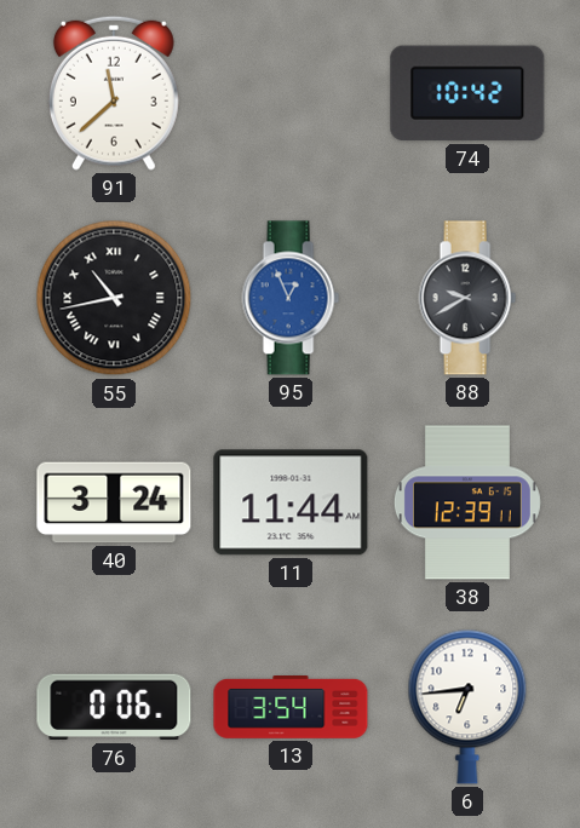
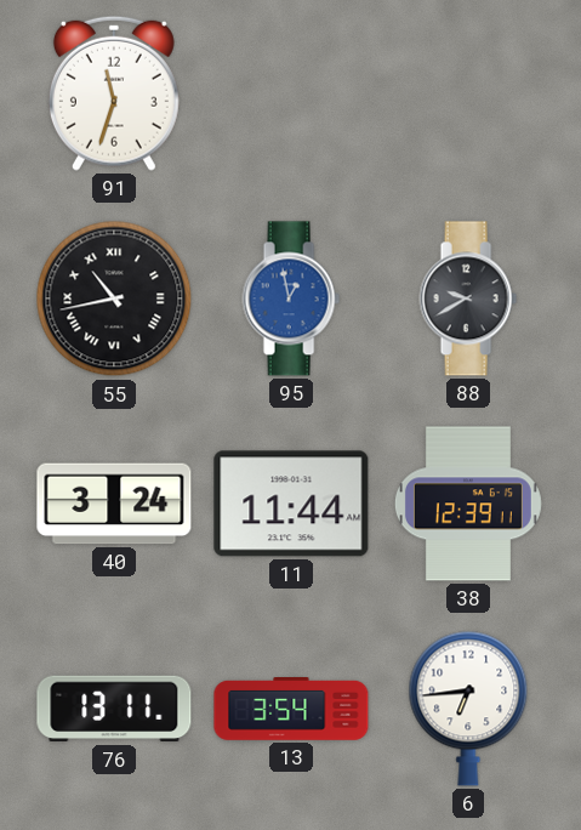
91: 11:38 -> 11:33 (114, 93)
74: 10:42 -> none (467, 93)
95: 12:56 -> 12:58 (291, 299)
76: 0:06 -> 13:11 (114, 709)
